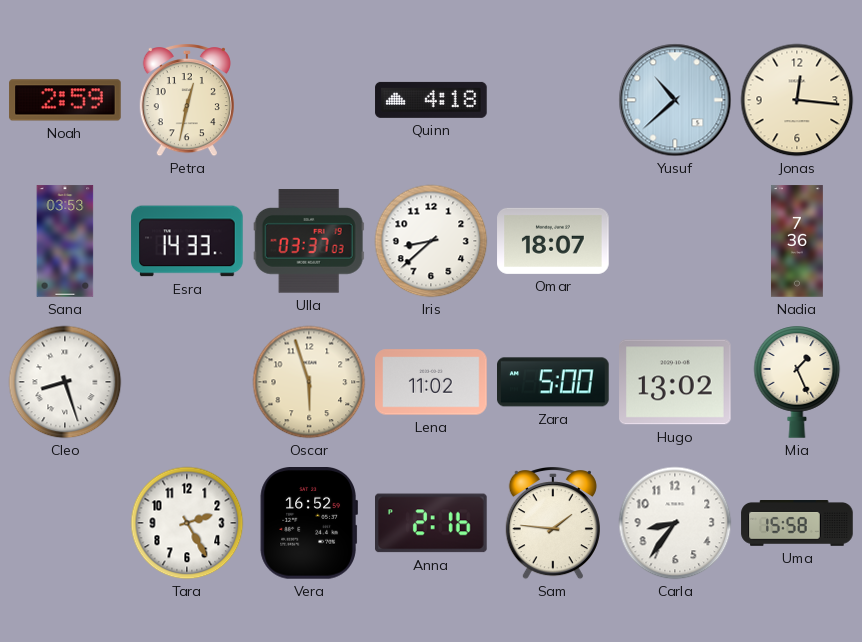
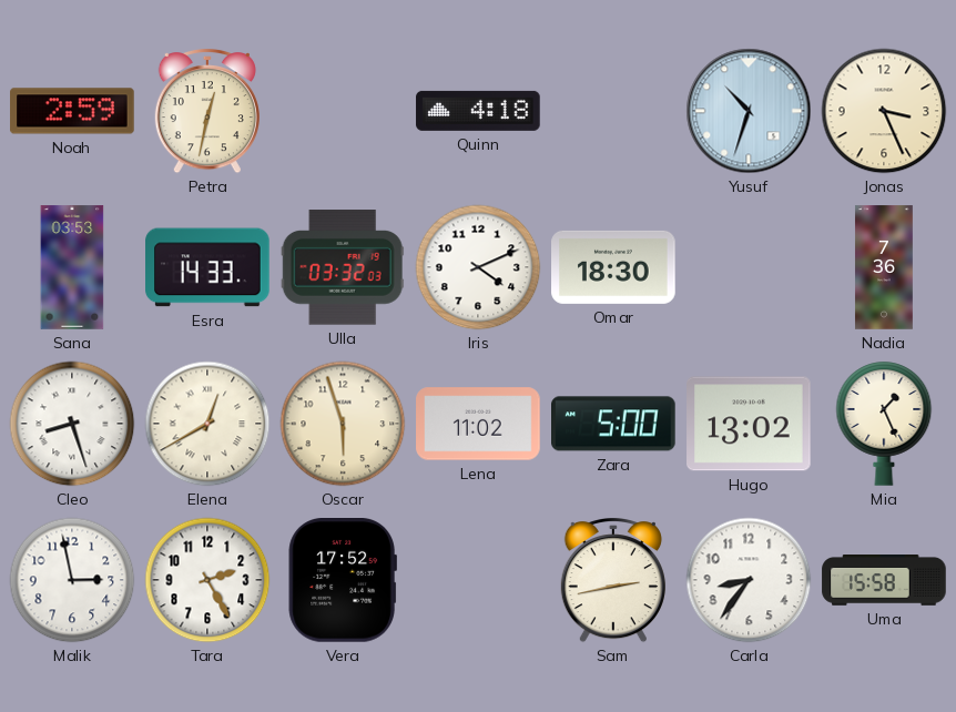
Yusuf: 10:38 -> 10:33 (749, 111)
Jonas: 12:16 -> 3:26 (884, 111)
Ulla: 03:37 -> 03:32 (343, 267)
Iris: 8:38 -> 4:11 (478, 267)
Omar: 18:07 -> 18:30 (613, 267)
Elena: none -> 12:40 (207, 424)
Malik: none -> 2:58 (72, 580)
Vera: 16:52 -> 17:52 (343, 581)
Anna: 2:16 -> none (432, 523)
Sam: 1:46 -> 2:43 (613, 581)
